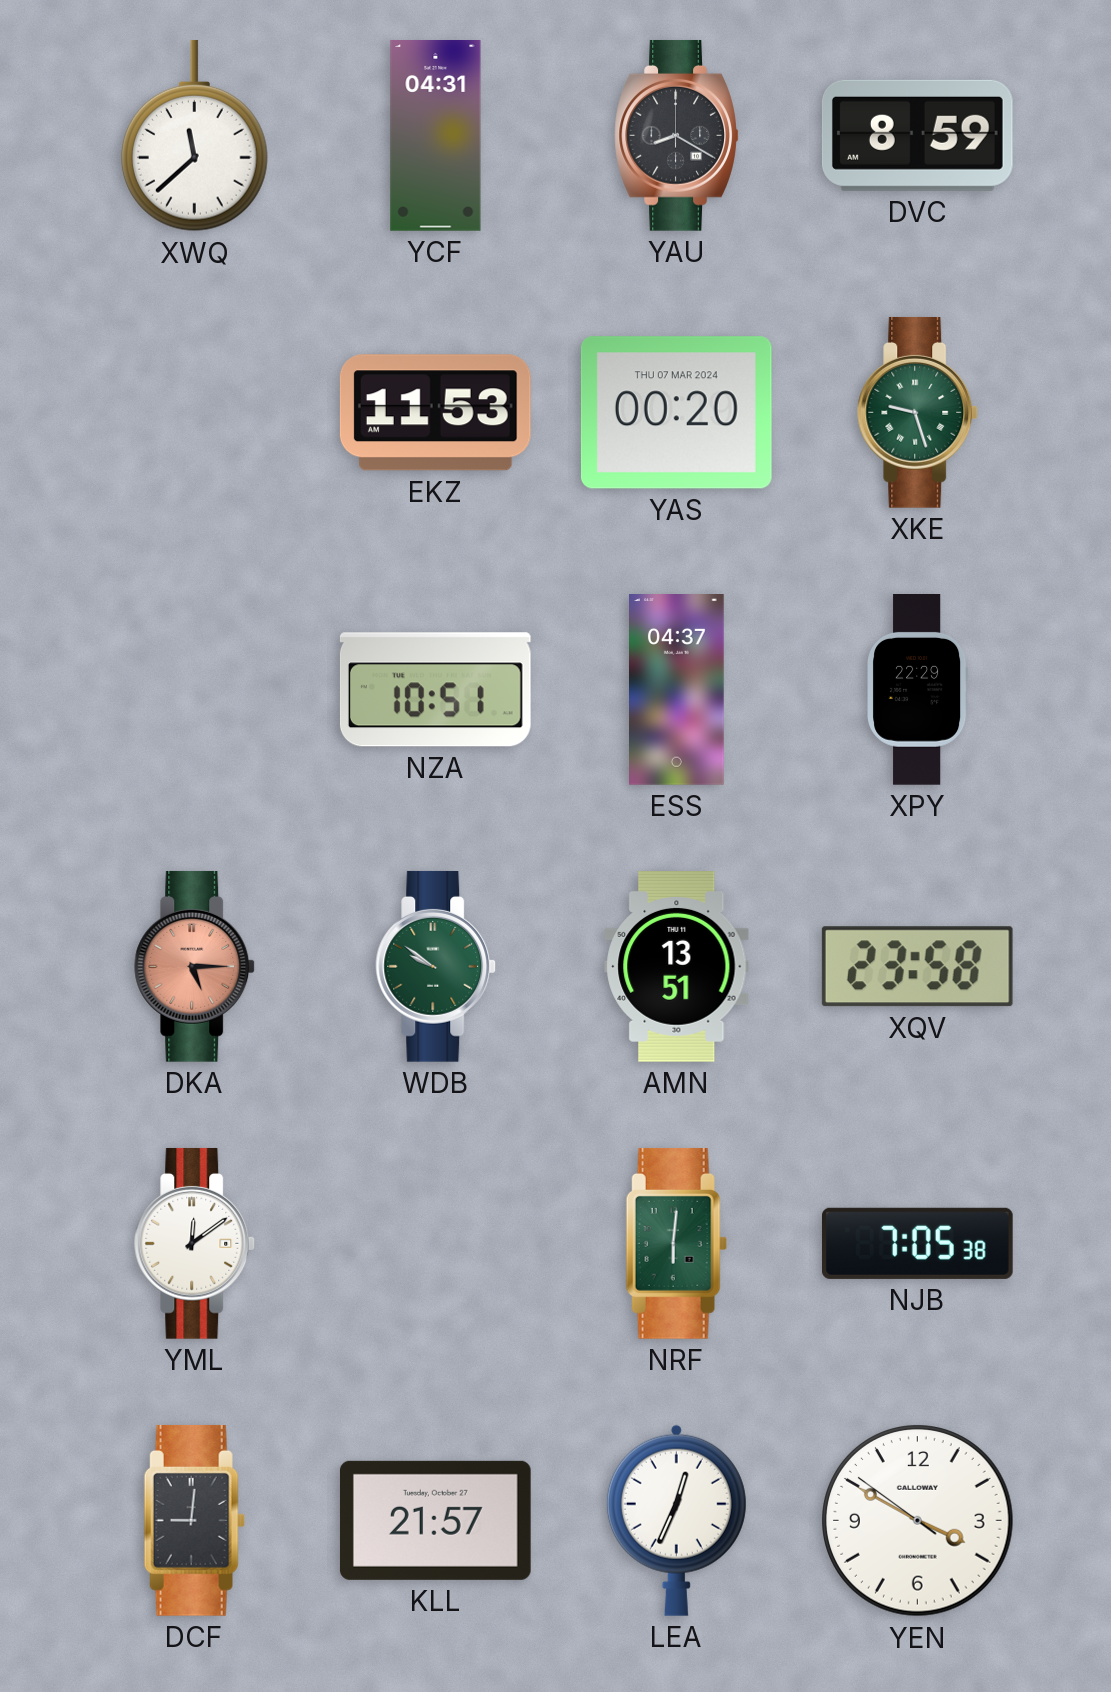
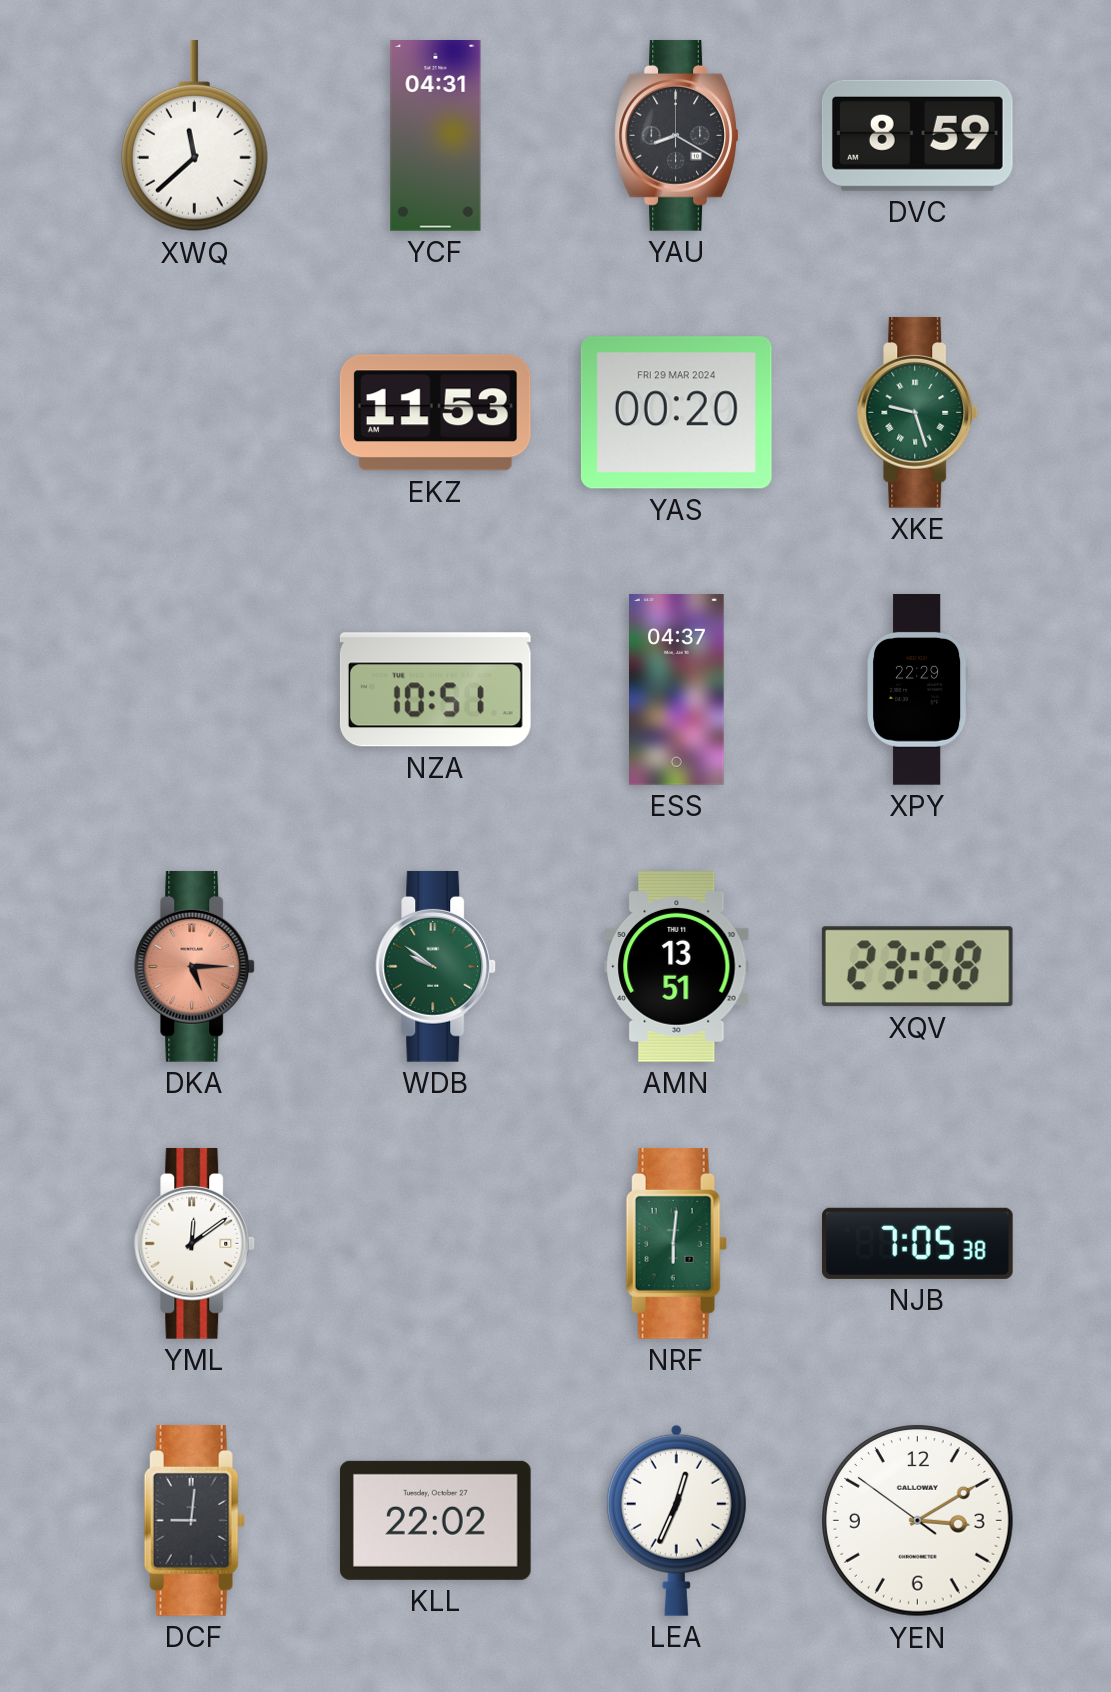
YAS date: THU 07 MAR 2024 -> FRI 29 MAR 2024 (676, 413)
KLL: 21:57 -> 22:02 (435, 1520)
YEN: 3:49 -> 3:09 (918, 1521)
